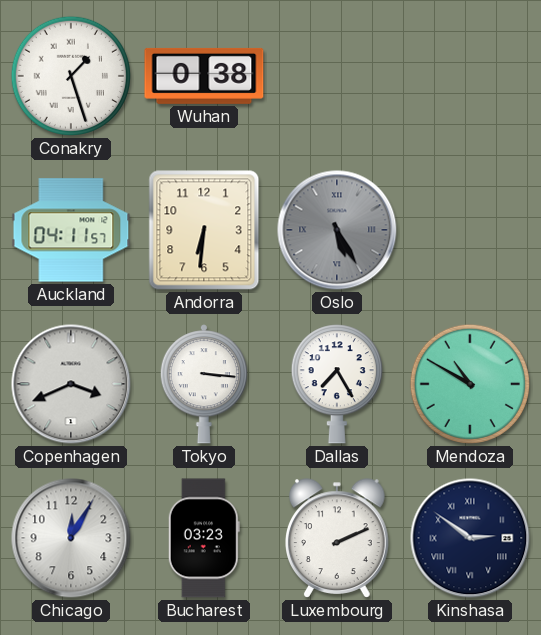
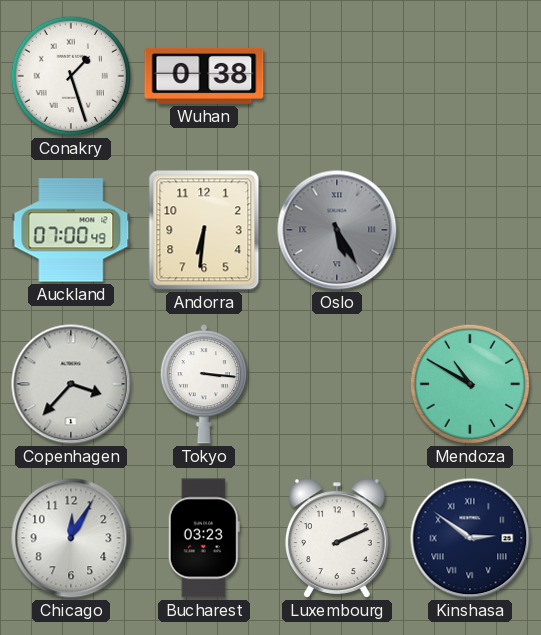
Auckland: 04:11 -> 07:00 (71, 230)
Copenhagen: 3:41 -> 3:37 (71, 384)
Dallas: 7:25 -> none (337, 384)
